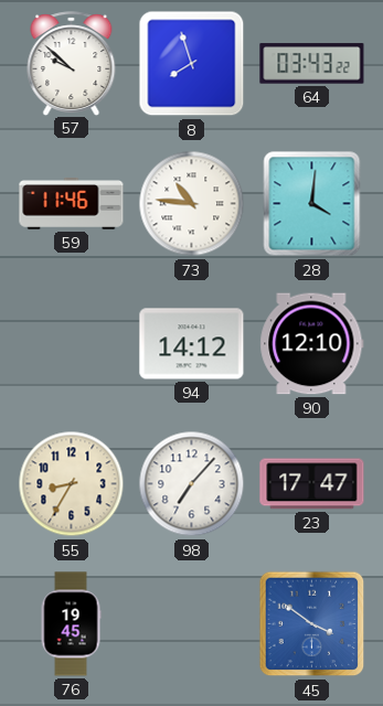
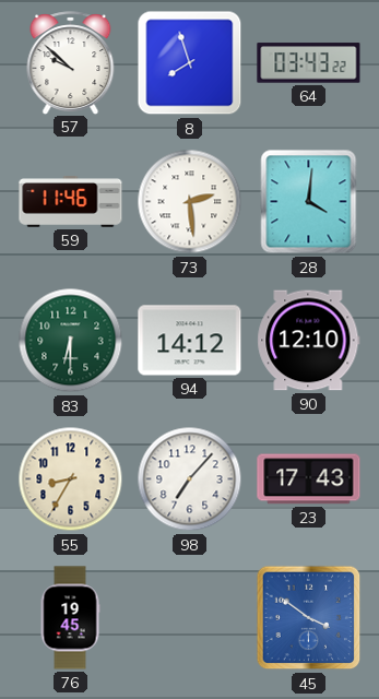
73: 10:46 -> 2:29 (190, 202)
83: none -> 6:30 (71, 341)
23: 17:47 -> 17:43 (309, 479)
